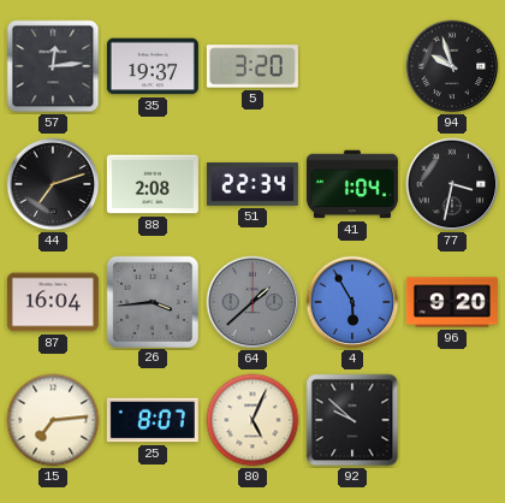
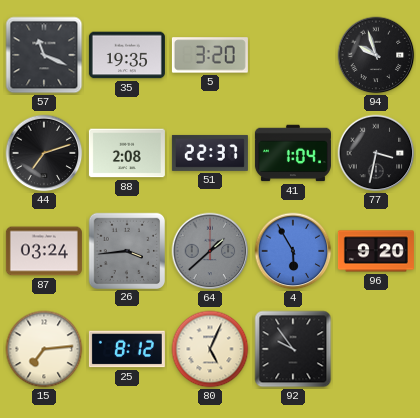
57: 12:14 -> 11:19 (44, 55)
35: 19:37 -> 19:35 (127, 55)
51: 22:34 -> 22:37 (210, 153)
87: 16:04 -> 03:24 (44, 251)
25: 8:07 -> 8:12 (127, 349)
92: 9:52 -> 9:54 (293, 349)
